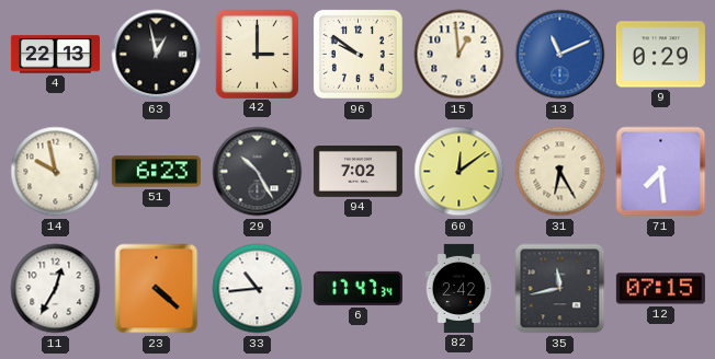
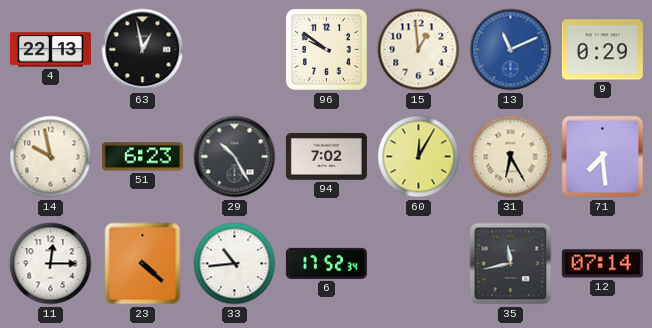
42: 3:00 -> none (257, 54)
60: 12:09 -> 12:05 (419, 157)
11: 12:35 -> 12:15 (51, 264)
6: 17:47 -> 17:52 (326, 263)
82: 2:42 -> none (459, 288)
12: 07:15 -> 07:14 (602, 264)
